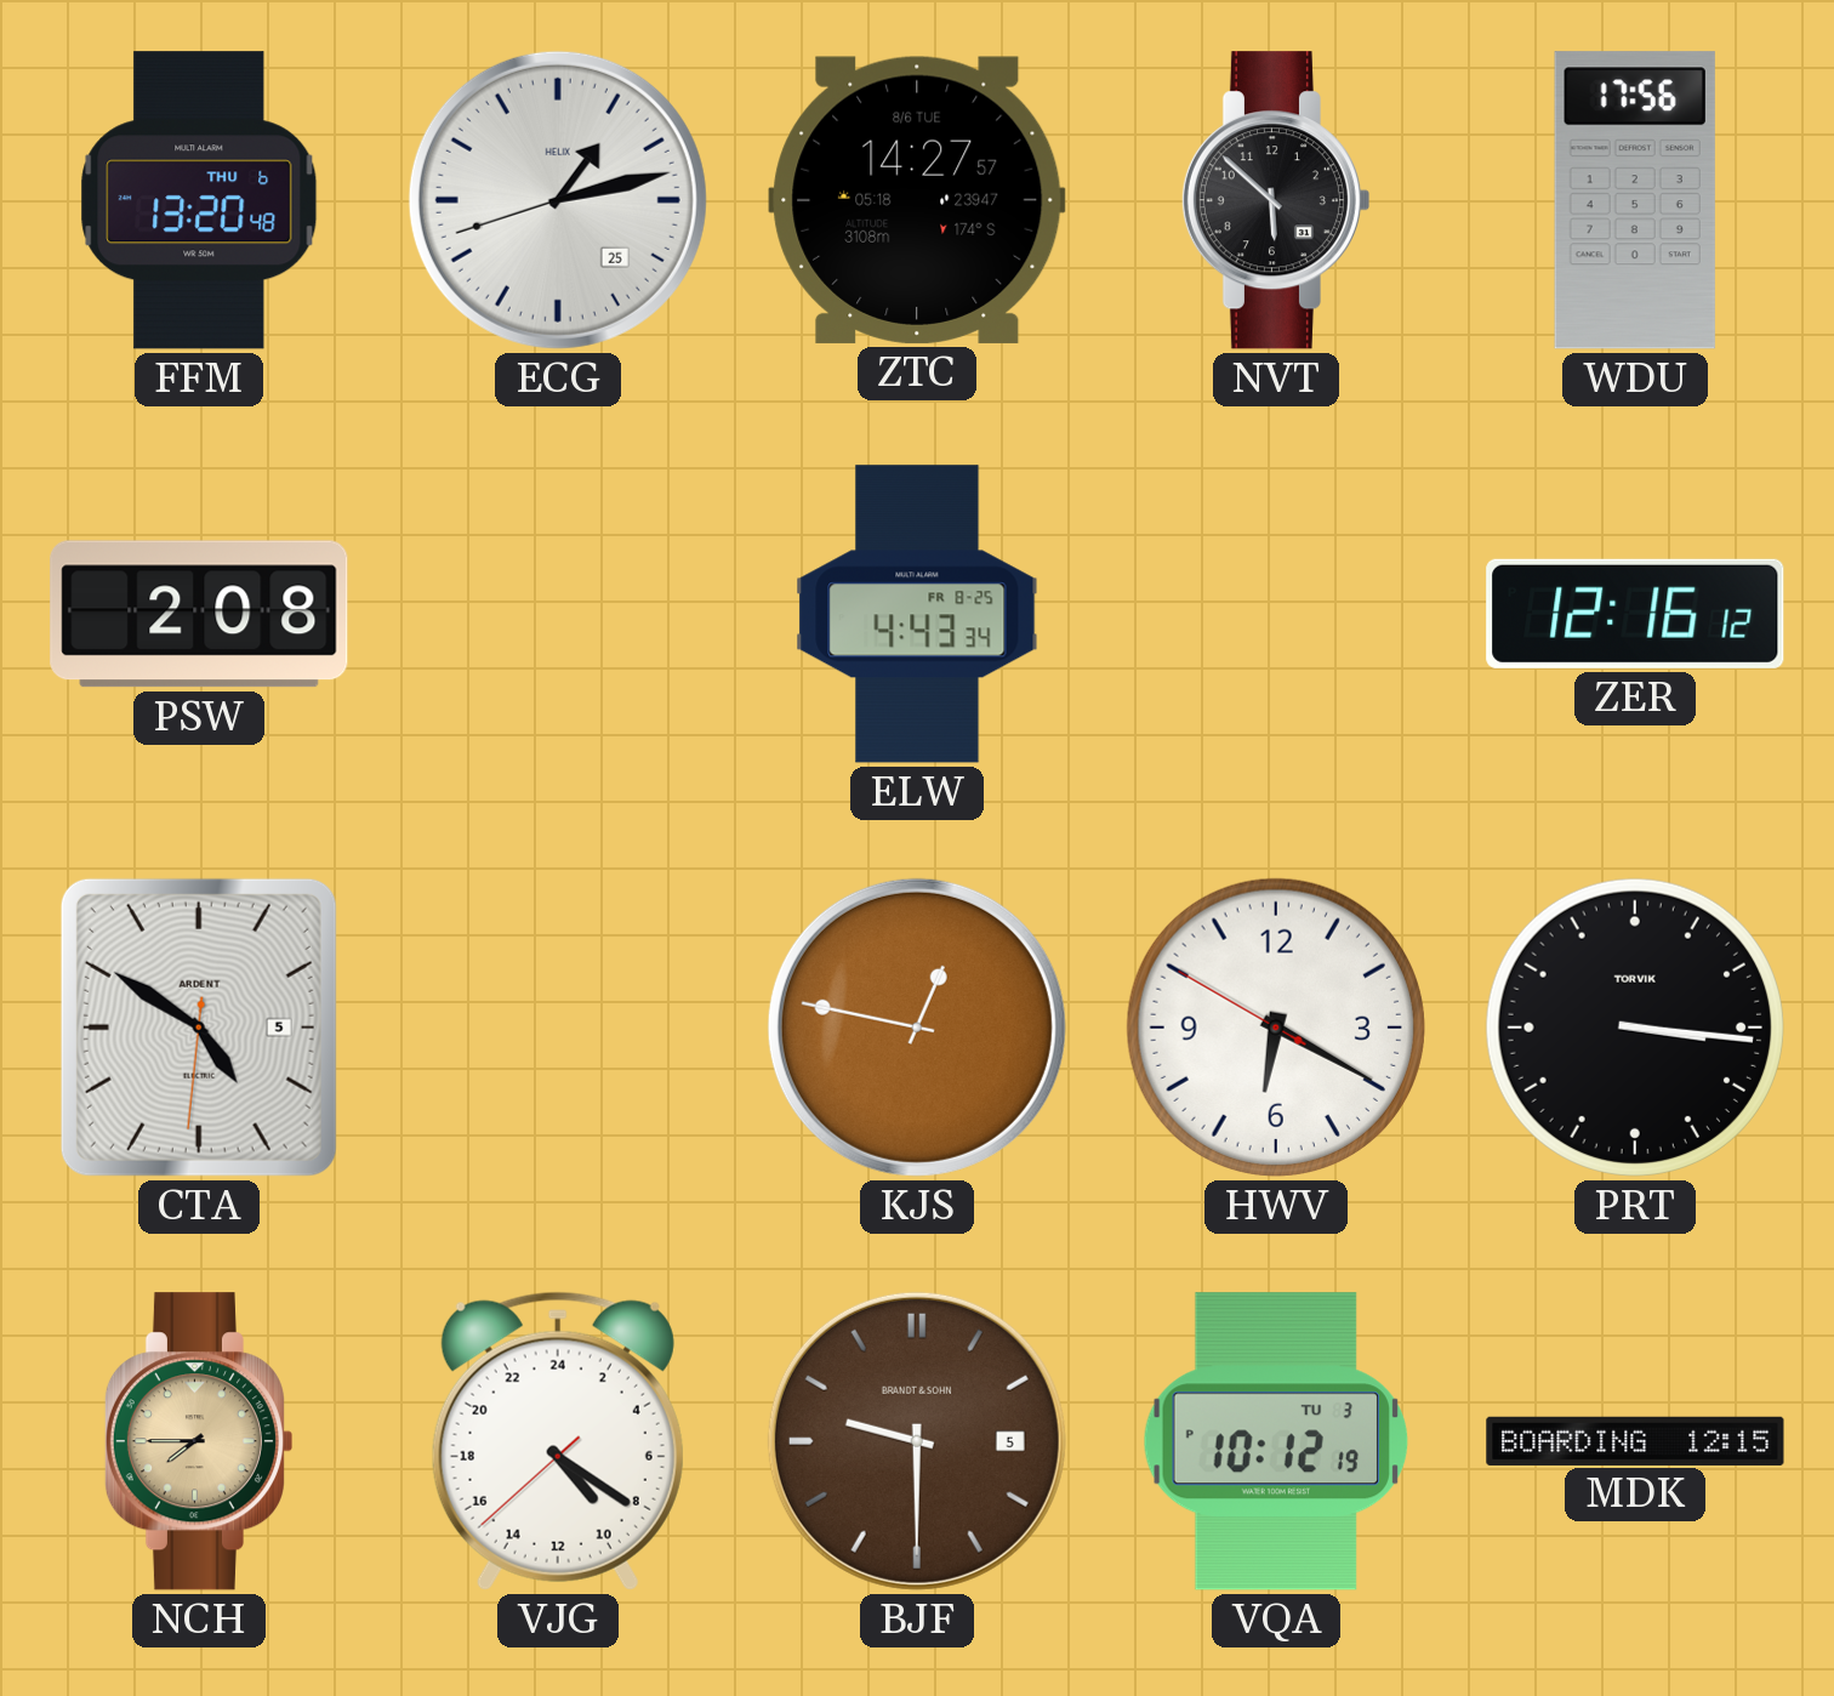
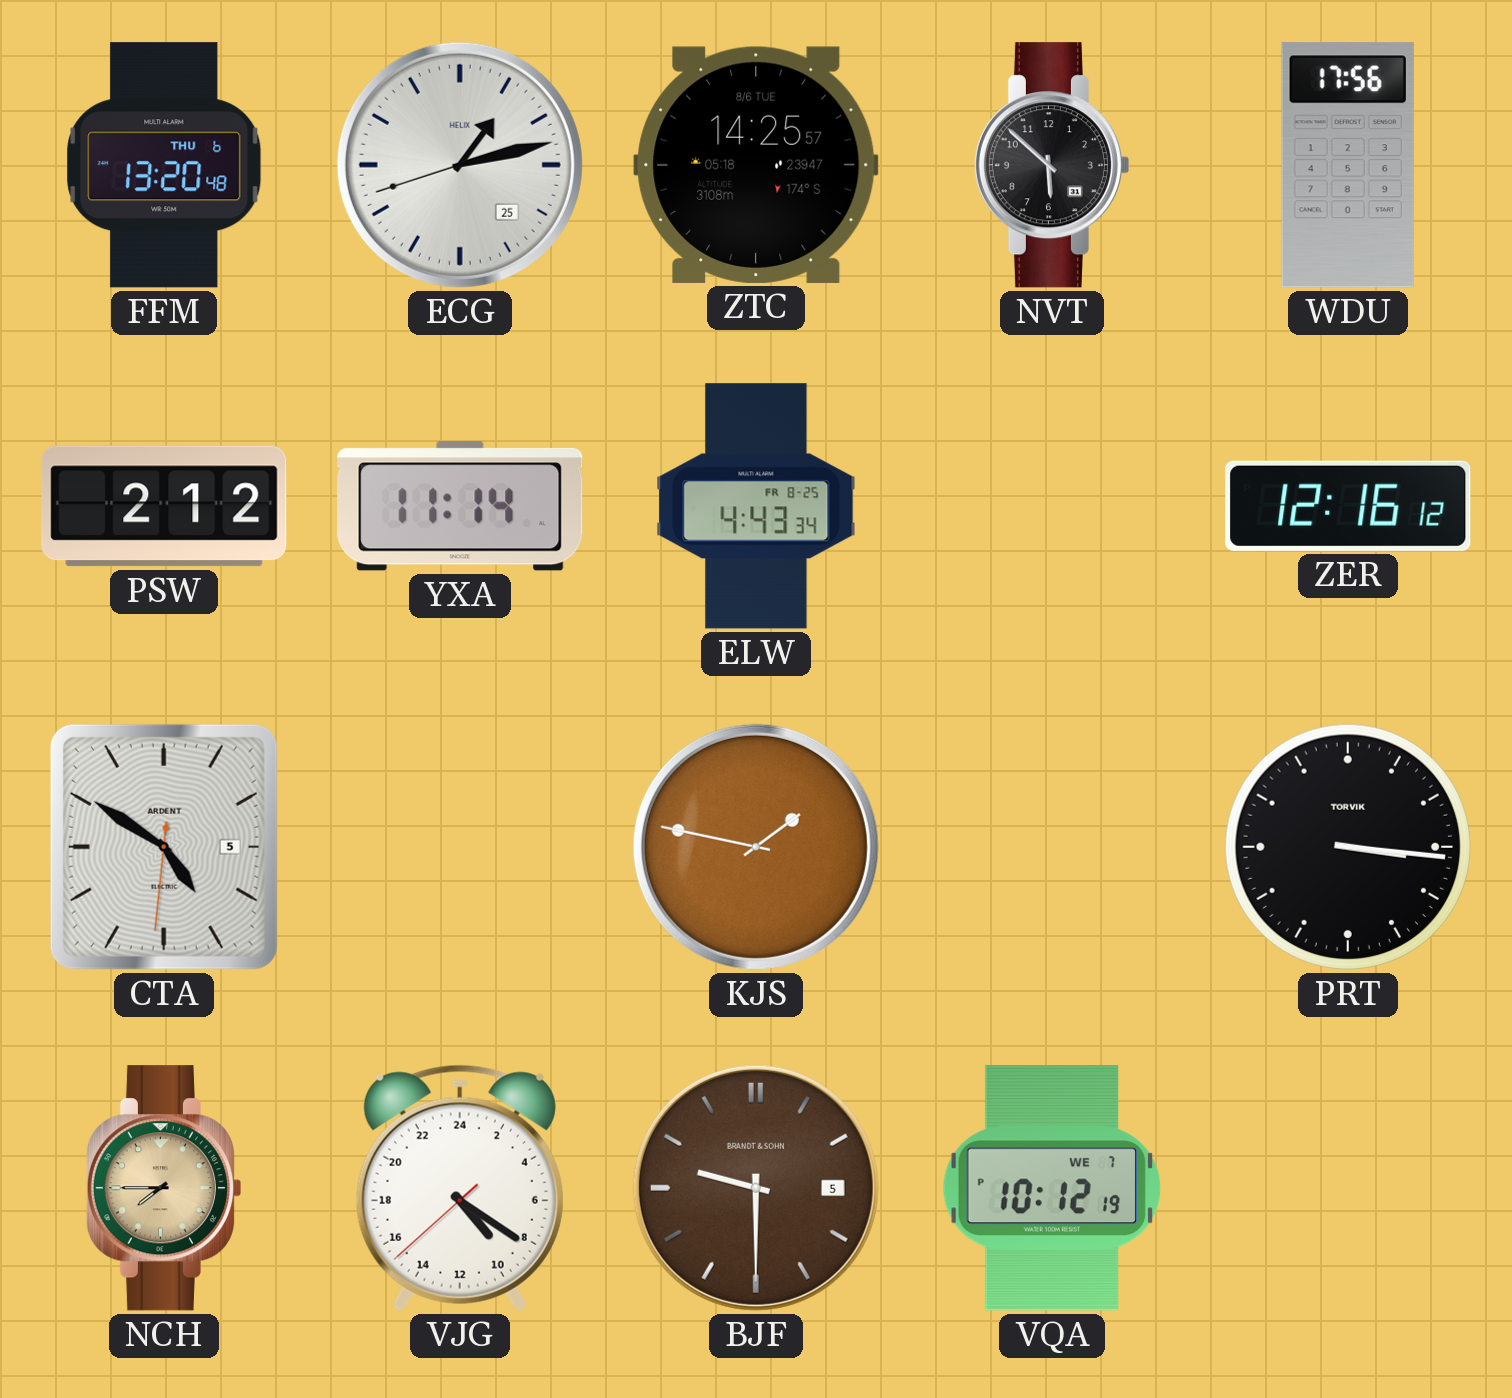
ZTC: 14:27 -> 14:25 (756, 165)
PSW: 2:08 -> 2:12 (164, 506)
YXA: none -> 11:14 (460, 506)
KJS: 12:47 -> 1:47 (756, 847)
HWV: 6:19 -> none (1276, 1028)
VQA date: TU 3 -> WE 7 (1052, 1188)
MDK: 12:15 -> none (1635, 1440)
